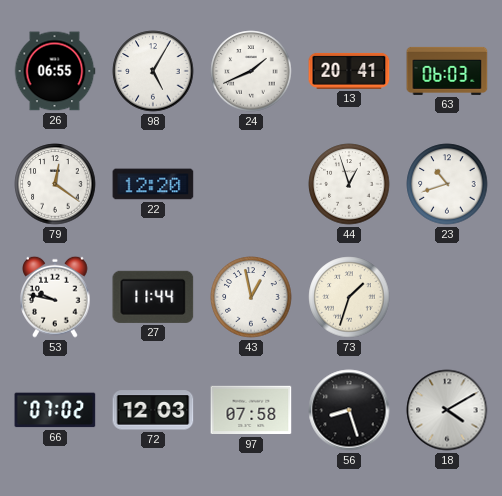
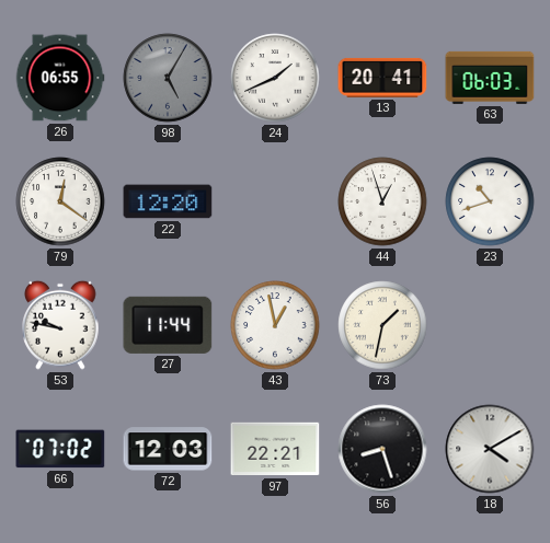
98 dial: white -> grey (168, 78)
73: 1:33 -> 1:32 (382, 325)
97: 07:58 -> 22:21 (275, 449)
